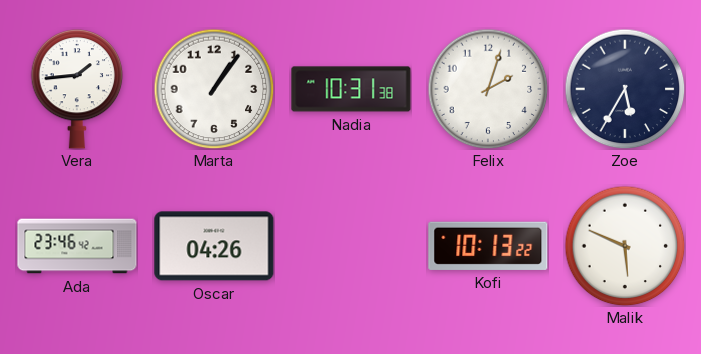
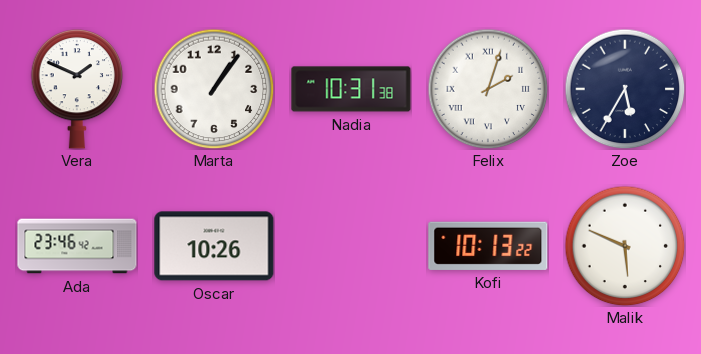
Vera: 1:44 -> 1:49 (77, 89)
Felix numerals: Arabic -> Roman (488, 89)
Oscar: 04:26 -> 10:26 (214, 246)
